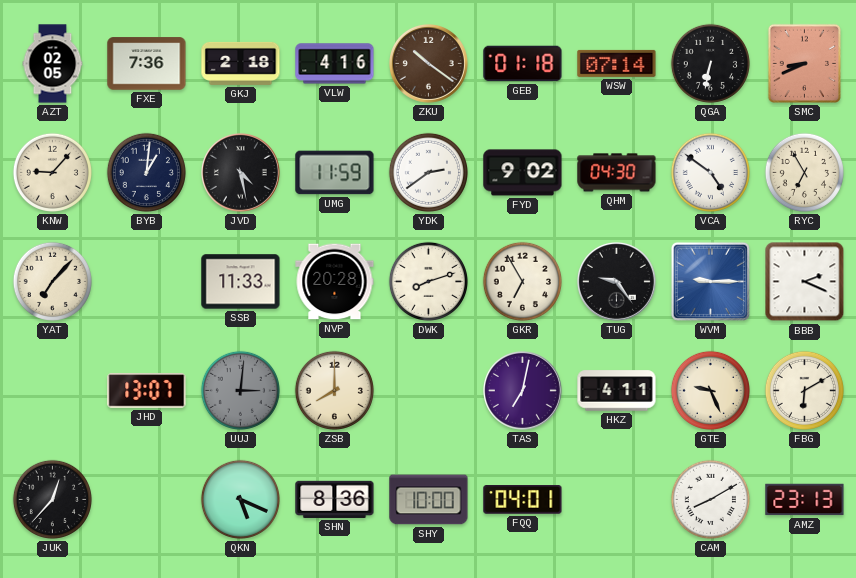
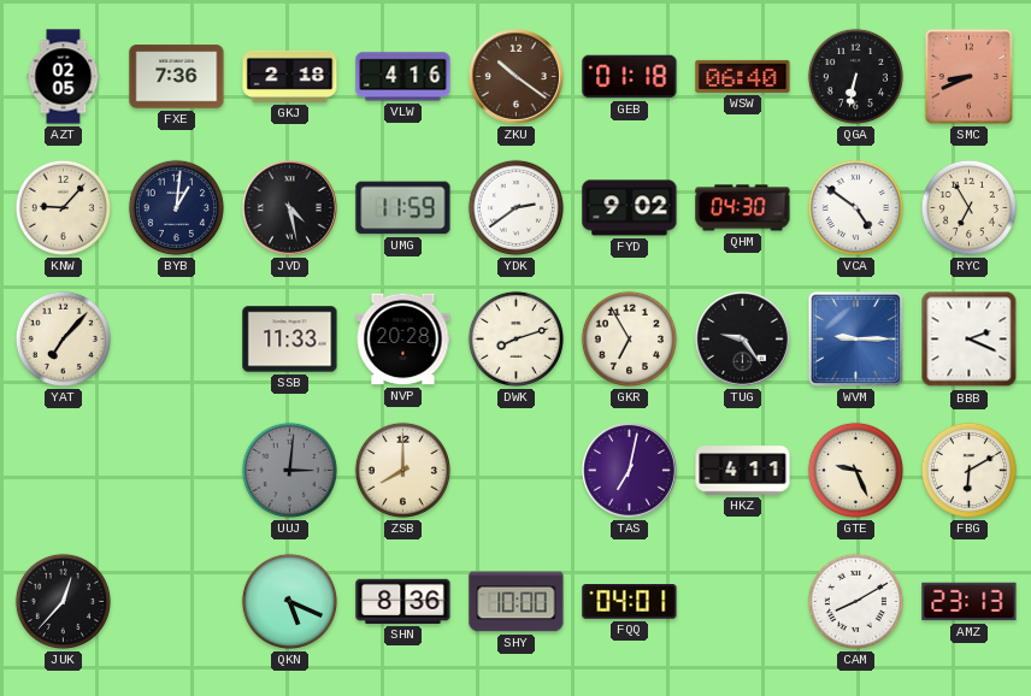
WSW: 07:14 -> 06:40 (743, 76)
JHD: 13:07 -> none (147, 391)
